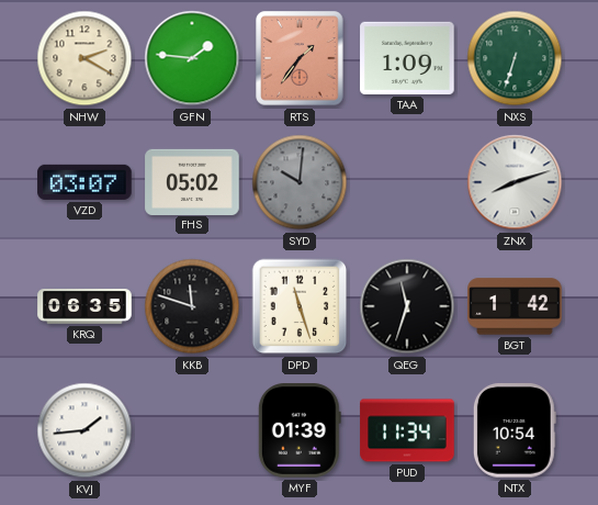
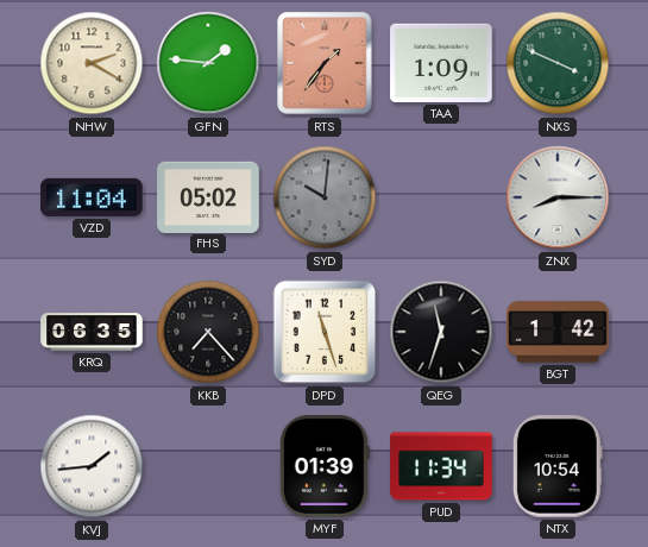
NXS: 6:33 -> 3:49 (558, 63)
VZD: 03:07 -> 11:04 (92, 197)
ZNX: 8:12 -> 8:15 (558, 197)
KKB: 11:48 -> 7:23 (208, 332)
